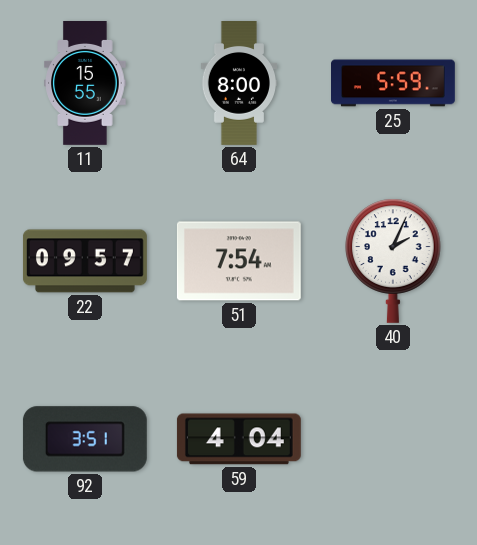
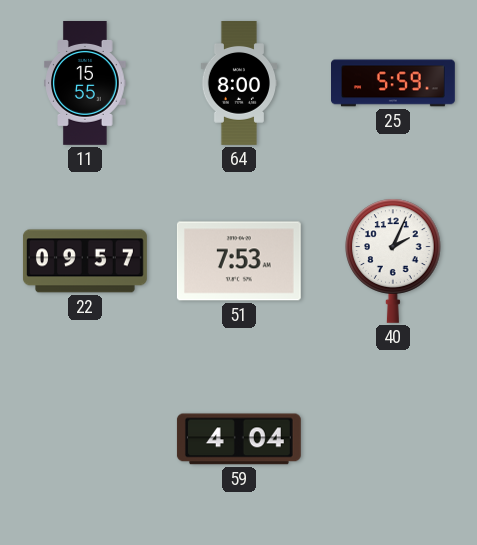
51: 7:54 -> 7:53 (239, 261)
92: 3:51 -> none (85, 439)
